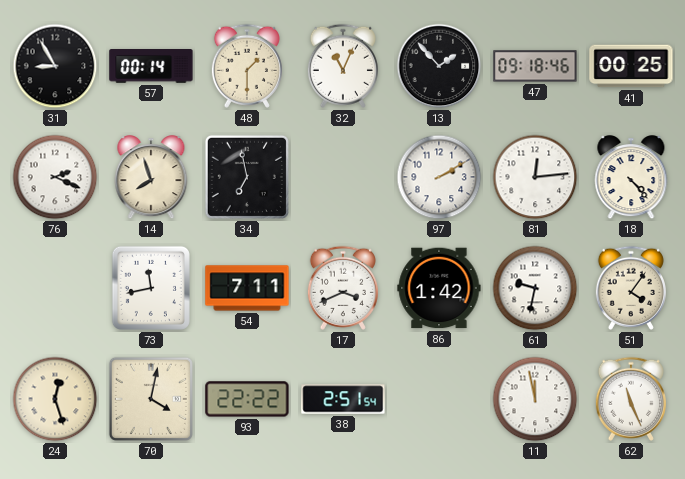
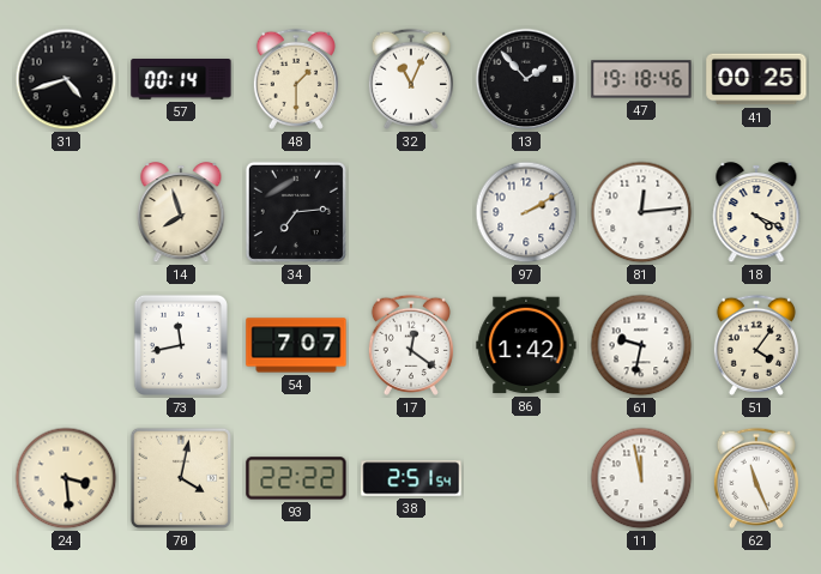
31: 8:55 -> 4:42 (66, 79)
47: 09:18 -> 19:18 (641, 79)
76: 2:19 -> none (55, 177)
34: 6:58 -> 7:14 (296, 212)
18: 4:23 -> 4:19 (756, 213)
54: 7:11 -> 7:07 (296, 345)
17: 3:41 -> 12:21 (411, 345)
24: 12:27 -> 3:29 (66, 478)
